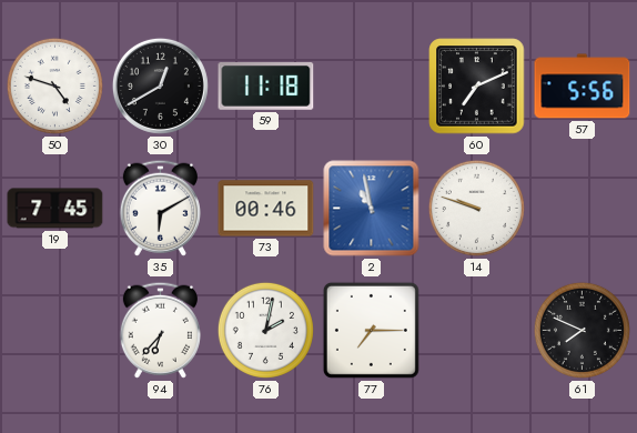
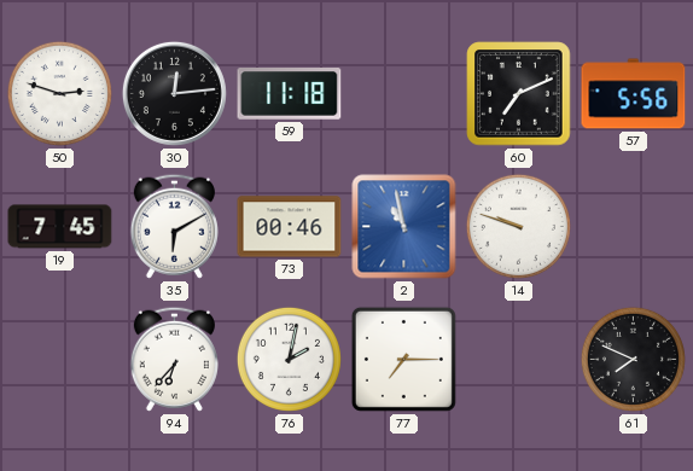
50: 4:48 -> 2:48 (59, 93)
30: 12:40 -> 12:14 (174, 93)
